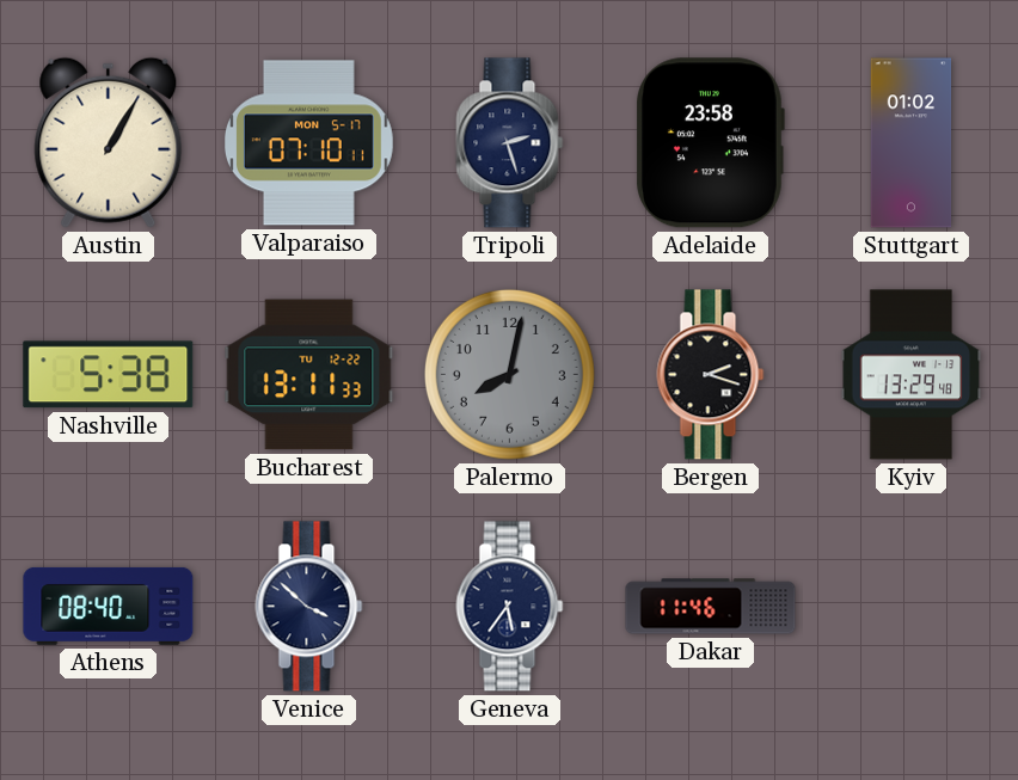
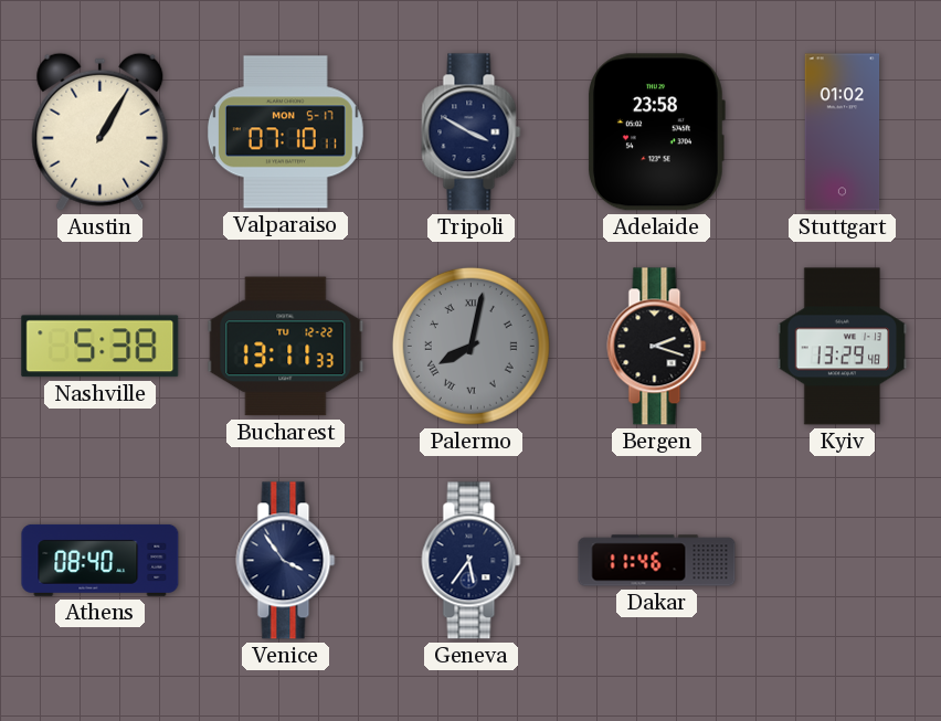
Tripoli: 2:27 -> 3:50 (472, 132)
Palermo numerals: Arabic -> Roman (470, 346)
Venice: 3:52 -> 3:54 (286, 561)
